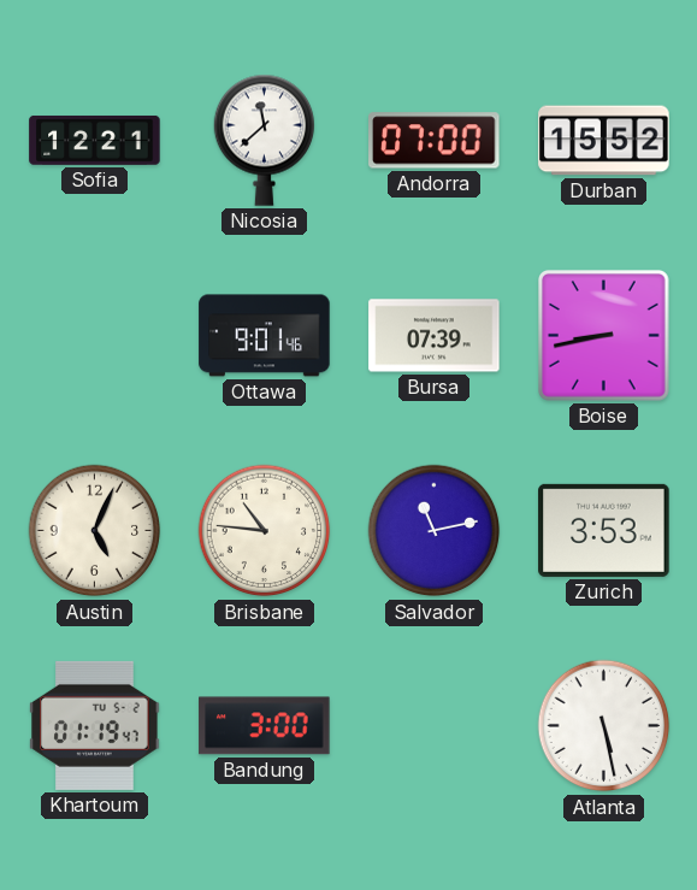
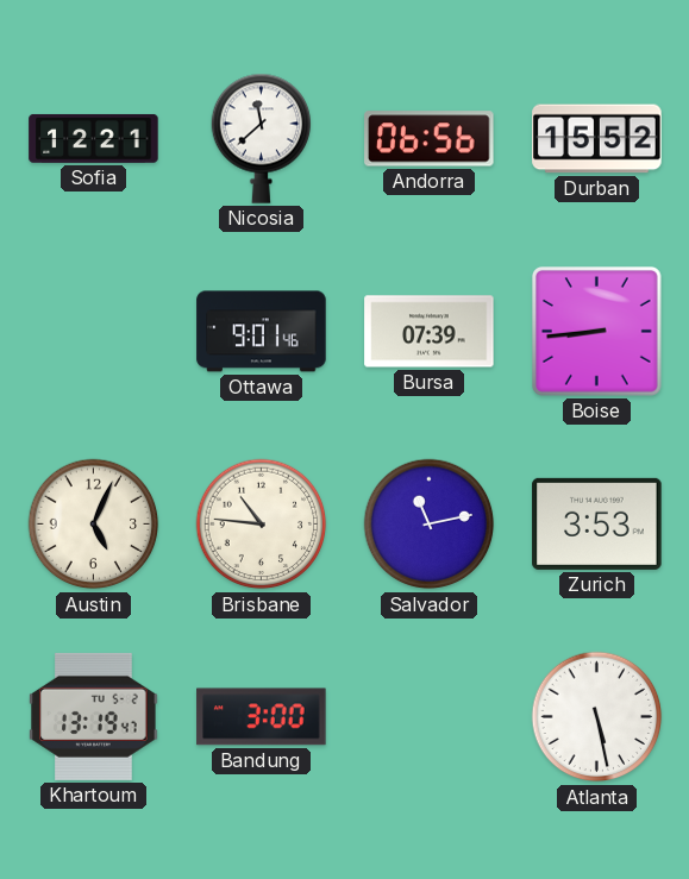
Andorra: 07:00 -> 06:56 (430, 139)
Boise: 8:43 -> 8:44 (597, 332)
Khartoum: 01:19 -> 13:19 (94, 716)
